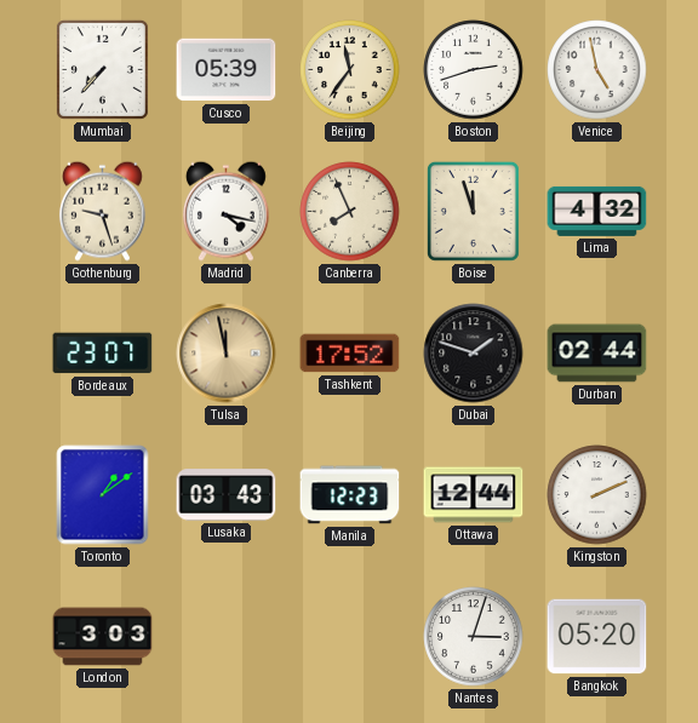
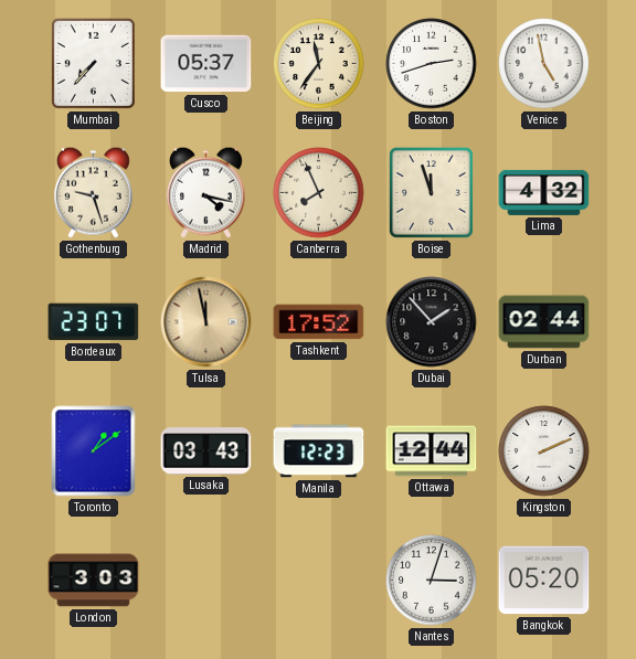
Cusco: 05:39 -> 05:37 (206, 64)
Dubai: 1:48 -> 1:53 (432, 322)
